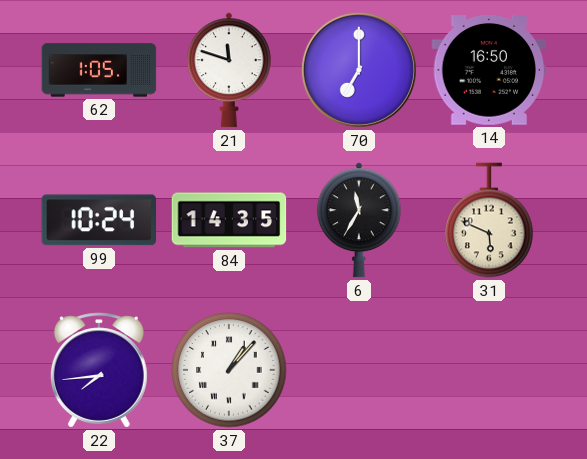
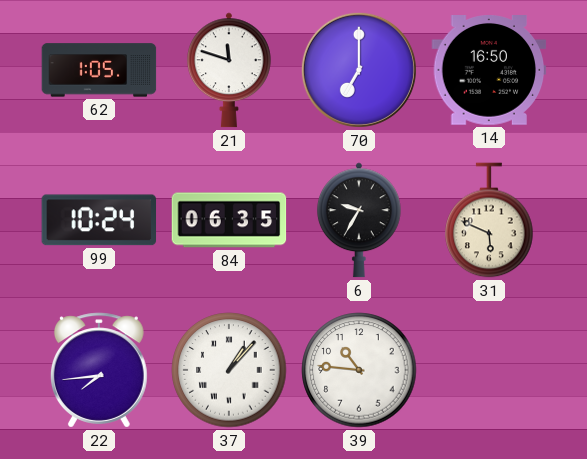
84: 14:35 -> 06:35 (229, 220)
6: 11:35 -> 9:35 (359, 220)
39: none -> 10:46 (359, 370)
